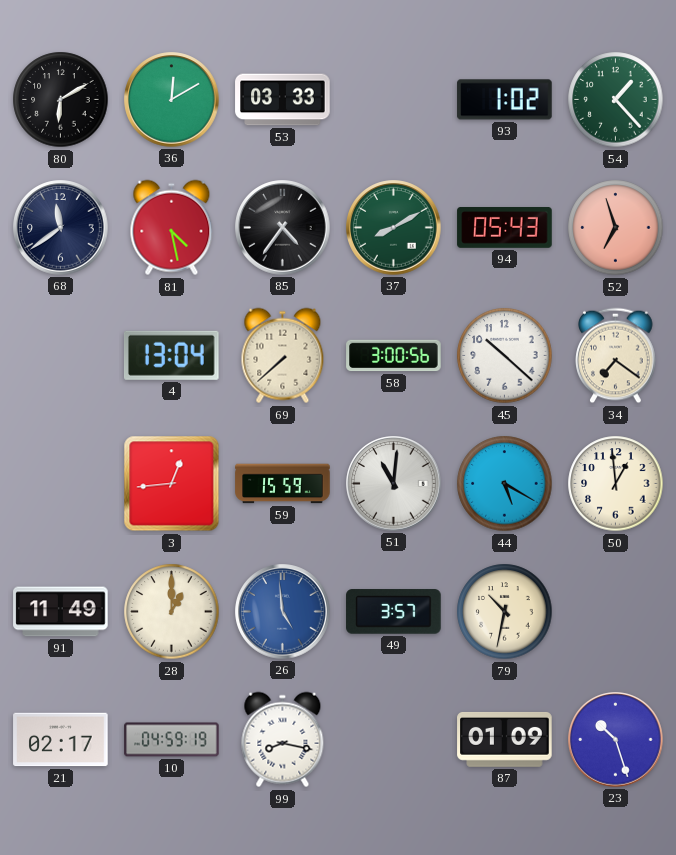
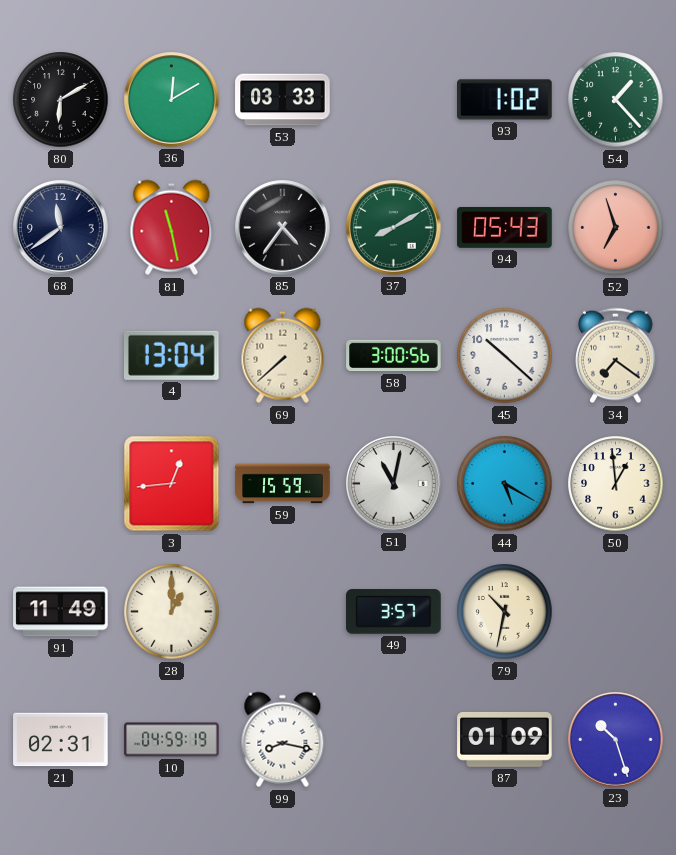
81: 4:28 -> 11:28 (172, 228)
51: 11:01 -> 11:02 (394, 484)
26: 4:59 -> none (283, 612)
21: 02:17 -> 02:31 (61, 740)
